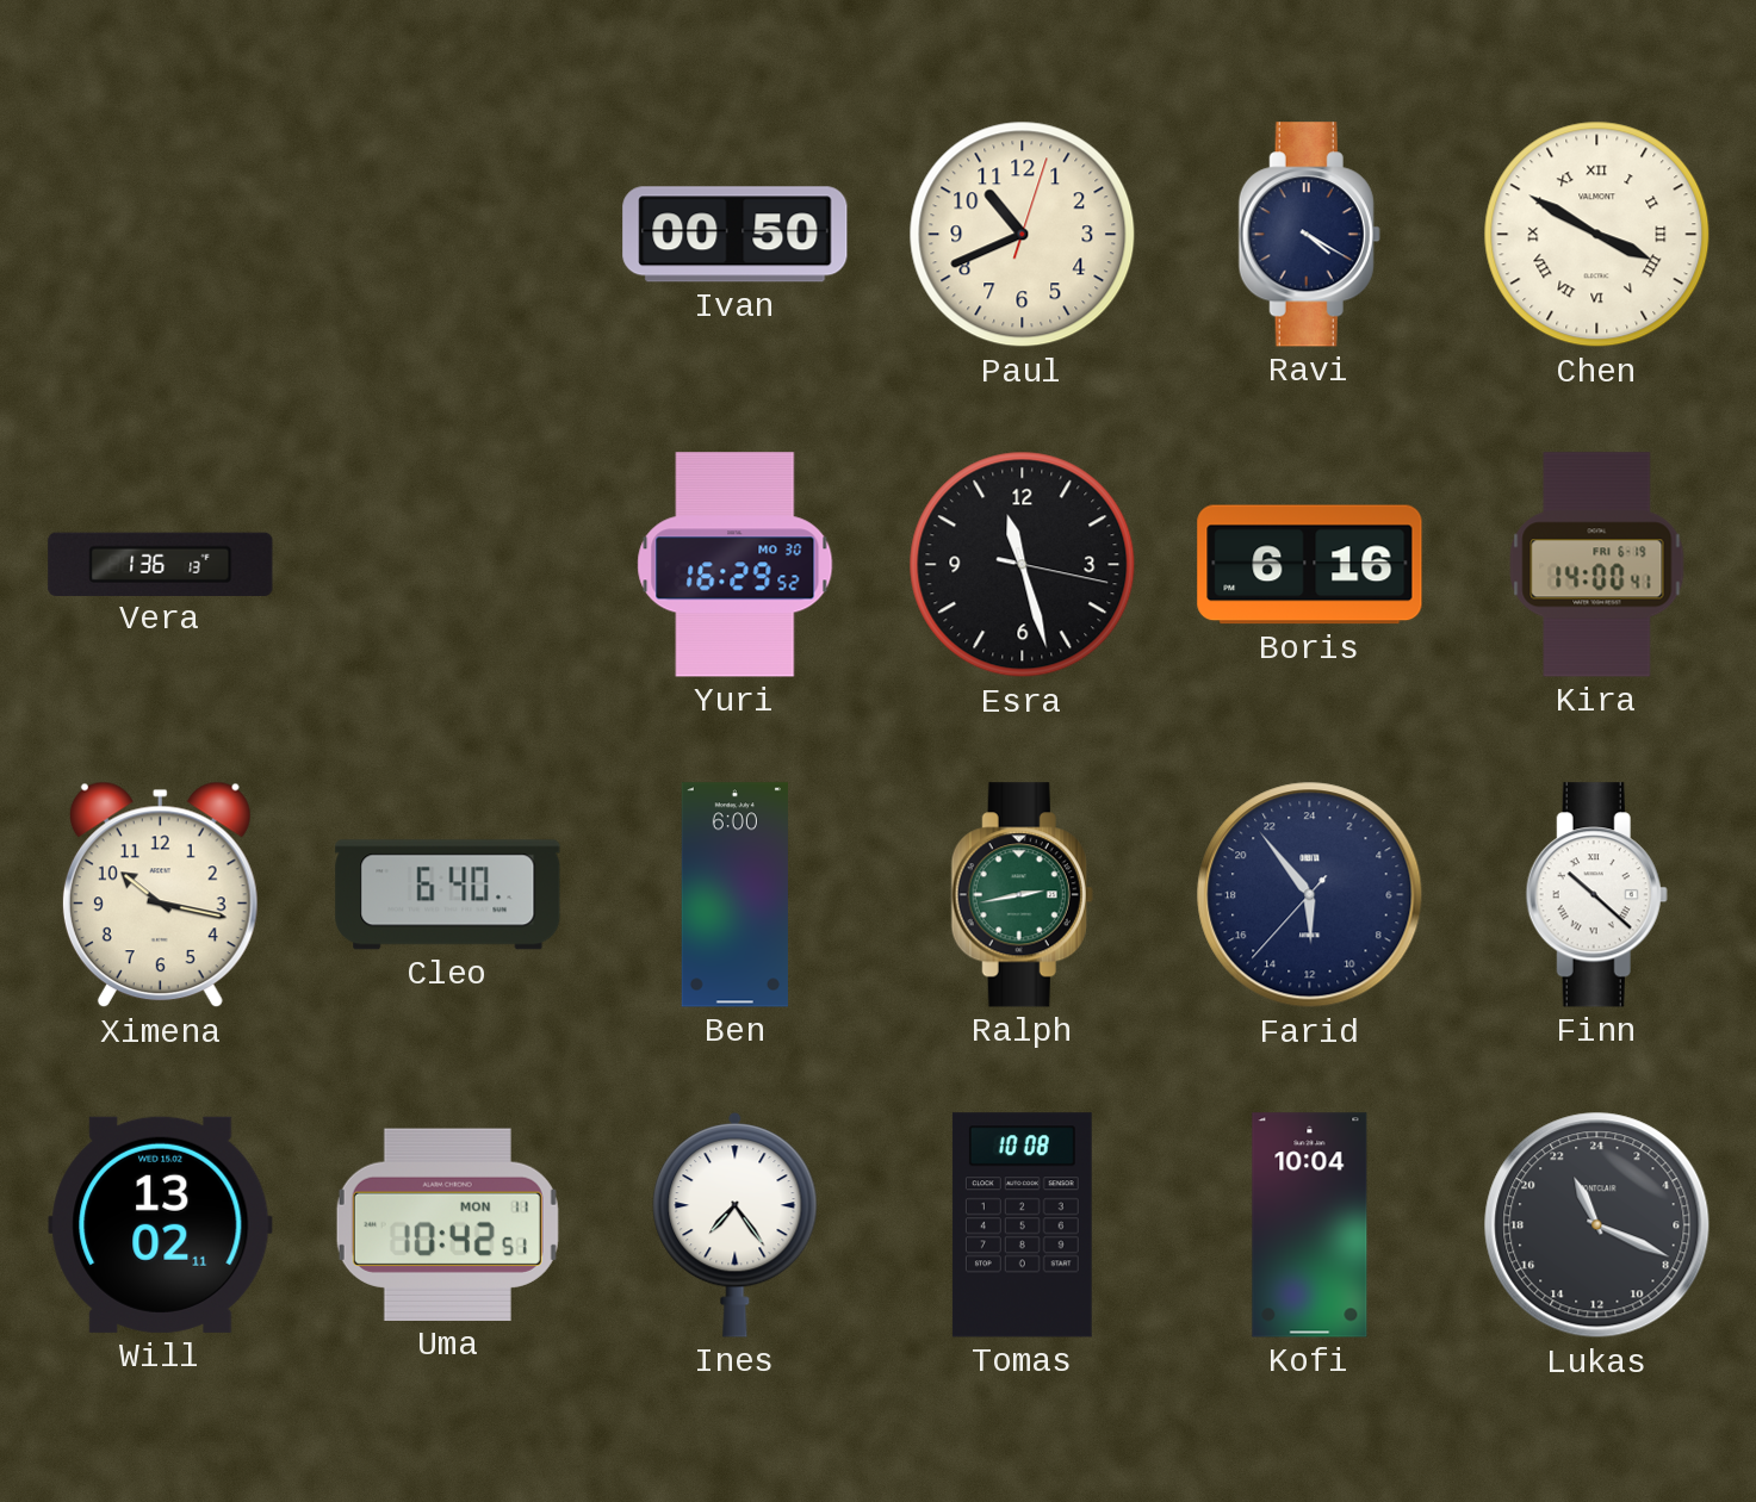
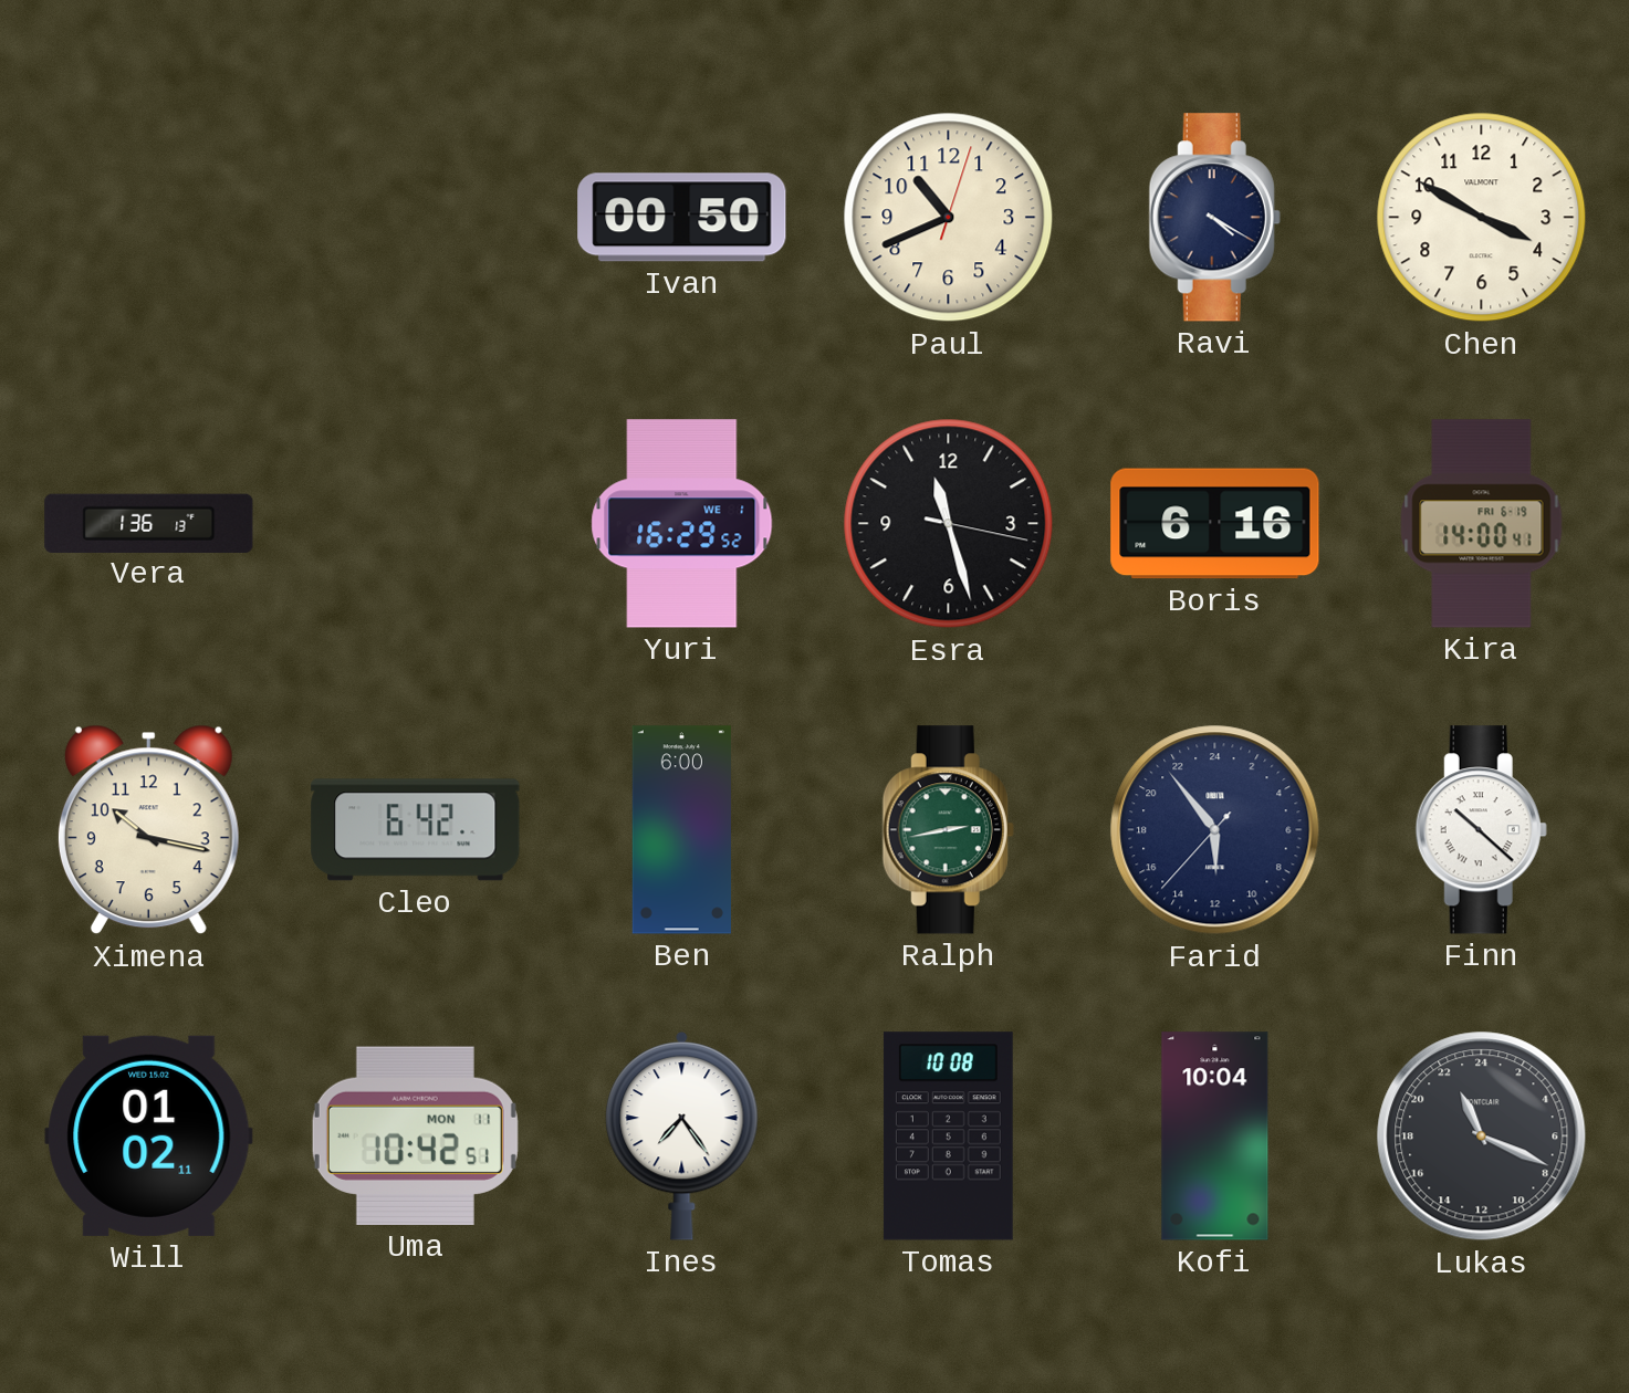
Chen numerals: Roman -> Arabic (1482, 218)
Yuri date: MO 30 -> WE 1 (682, 524)
Cleo: 6:40 -> 6:42 (416, 830)
Will: 13:02 -> 01:02 (149, 1135)
